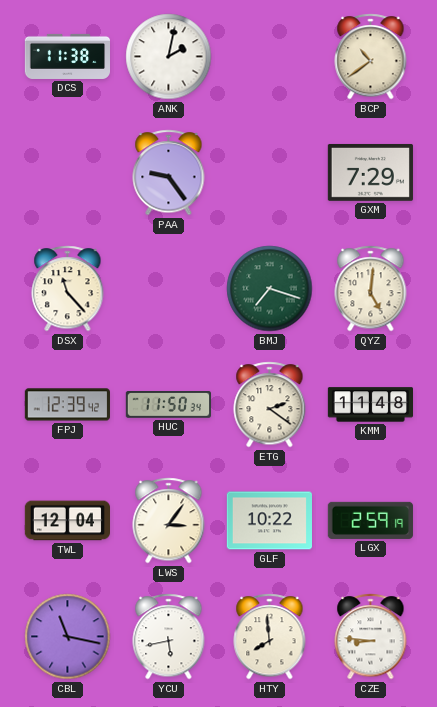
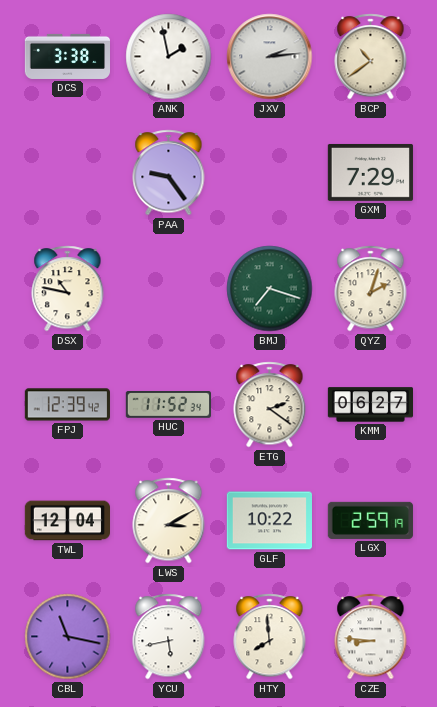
DCS: 11:38 -> 3:38 (68, 56)
ANK: 2:02 -> 1:58 (169, 57)
JXV: none -> 2:14 (270, 57)
DSX: 11:23 -> 10:47 (68, 289)
QYZ: 5:01 -> 2:03 (371, 289)
HUC: 11:50 -> 11:52 (168, 405)
KMM: 11:48 -> 06:27 (370, 405)
LWS: 3:06 -> 3:10 (169, 521)
